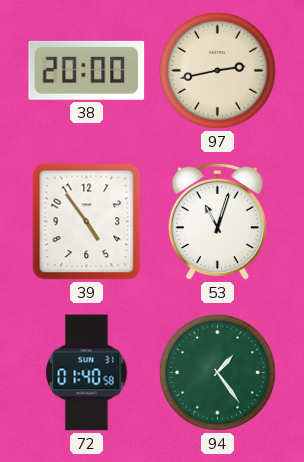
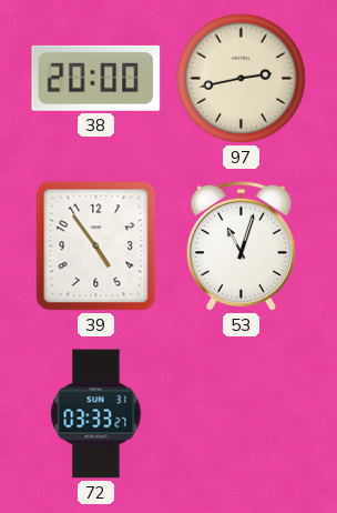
72: 01:40 -> 03:33 (96, 414)
94: 1:24 -> none (217, 372)
